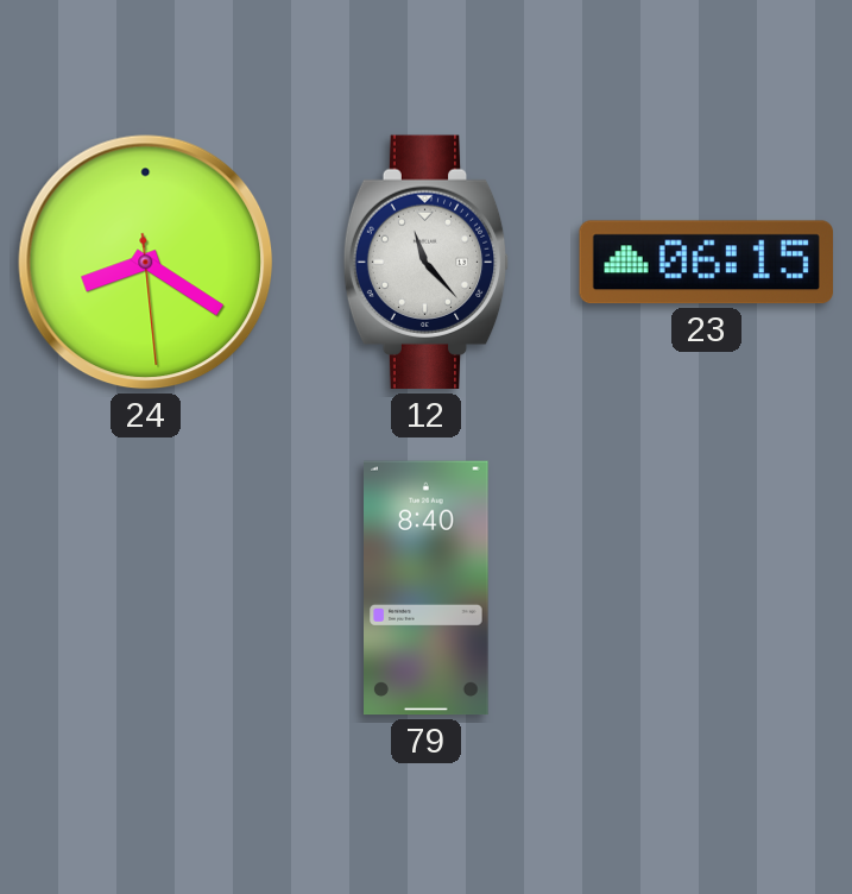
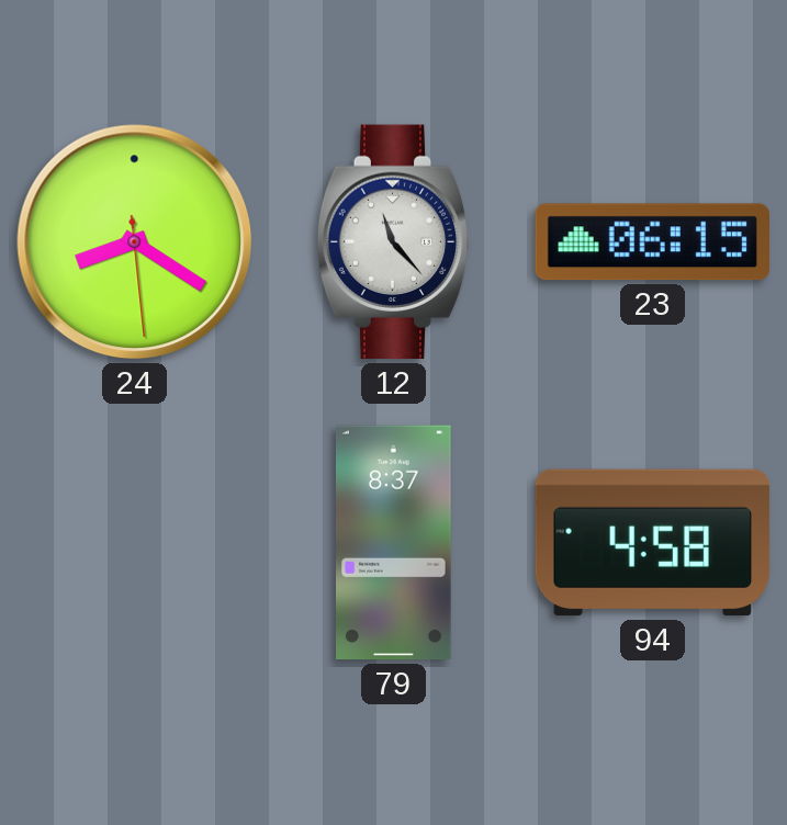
79: 8:40 -> 8:37 (394, 543)
94: none -> 4:58 (653, 543)
